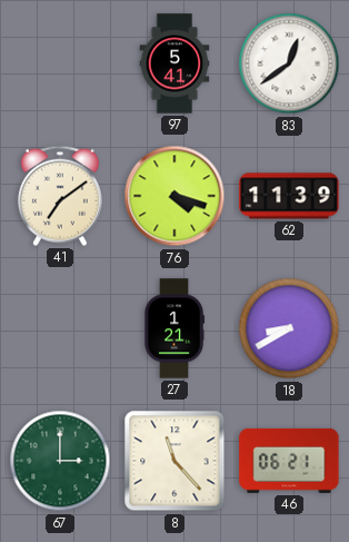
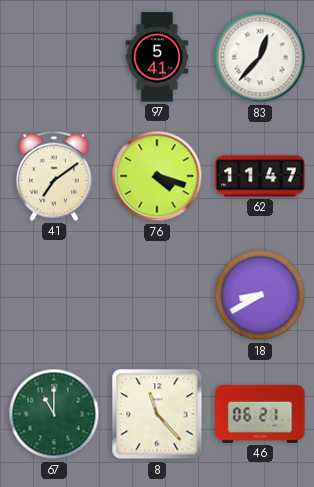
83: 12:39 -> 12:37 (260, 57)
62: 11:39 -> 11:47 (260, 176)
27: 1:21 -> none (174, 328)
67: 3:00 -> 11:00 (54, 414)
